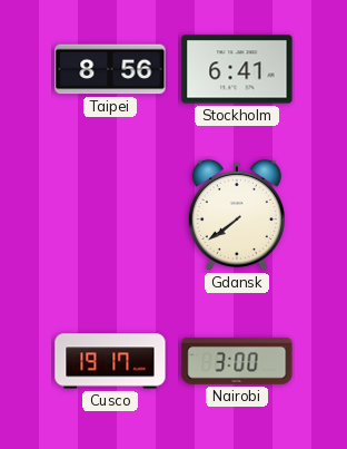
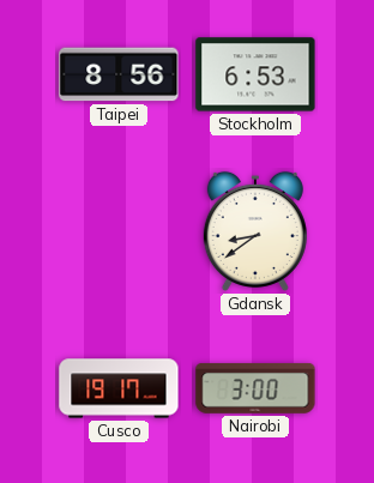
Stockholm: 6:41 -> 6:53 (255, 74)
Gdansk: 7:39 -> 8:39 (255, 231)
